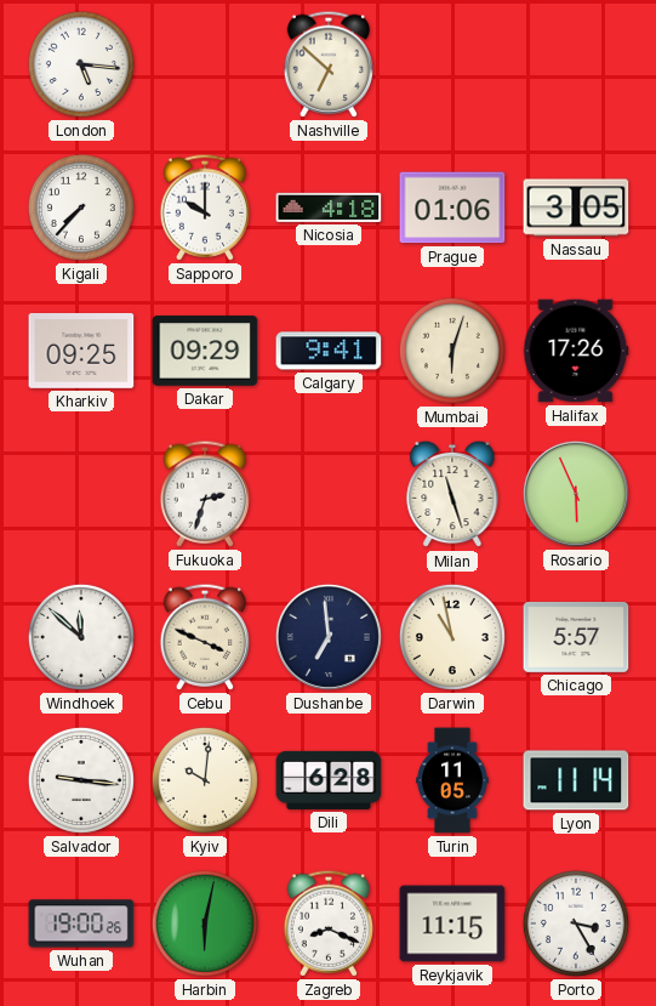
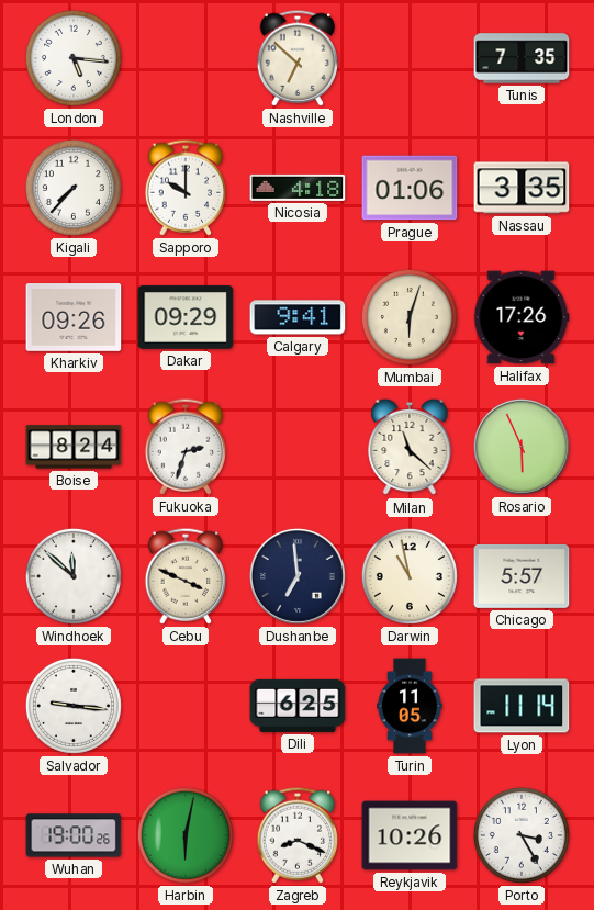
Tunis: none -> 7:35 (522, 58)
Nassau: 3:05 -> 3:35 (522, 188)
Kharkiv: 09:25 -> 09:26 (74, 318)
Boise: none -> 8:24 (74, 447)
Milan: 11:27 -> 11:22 (410, 447)
Kyiv: 10:01 -> none (205, 780)
Dili: 6:28 -> 6:25 (298, 706)
Reykjavik: 11:15 -> 10:26 (410, 835)
